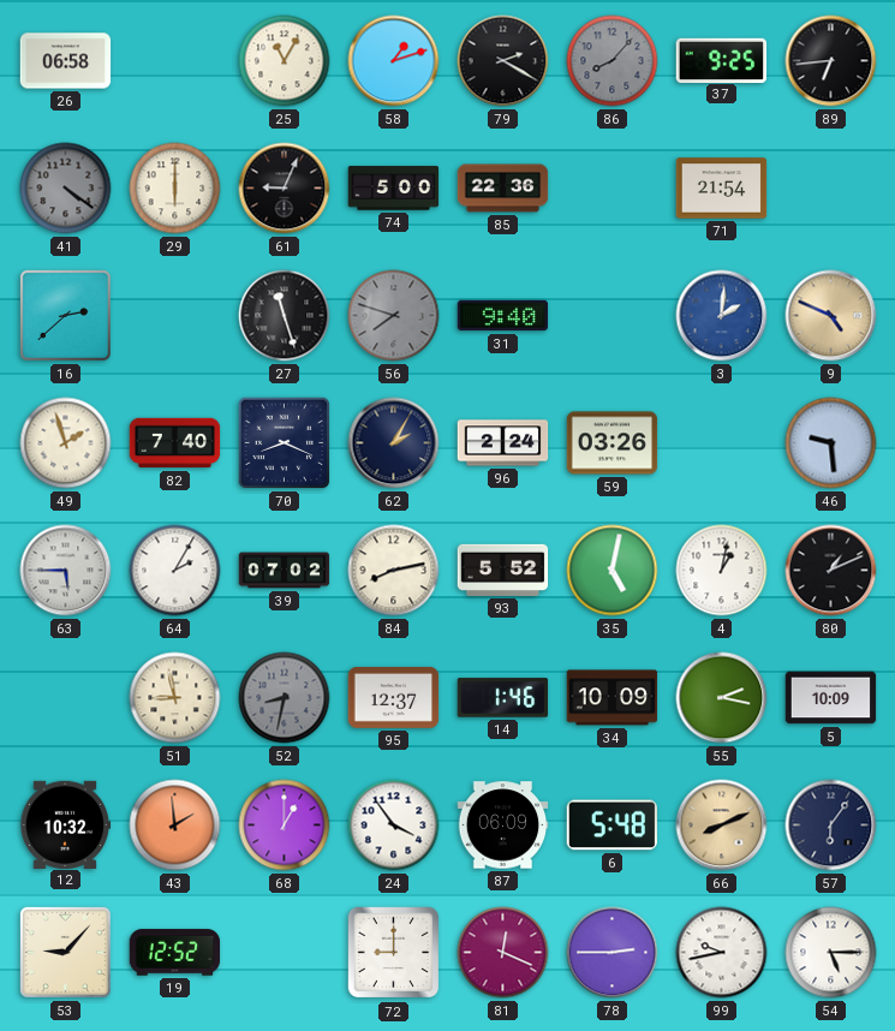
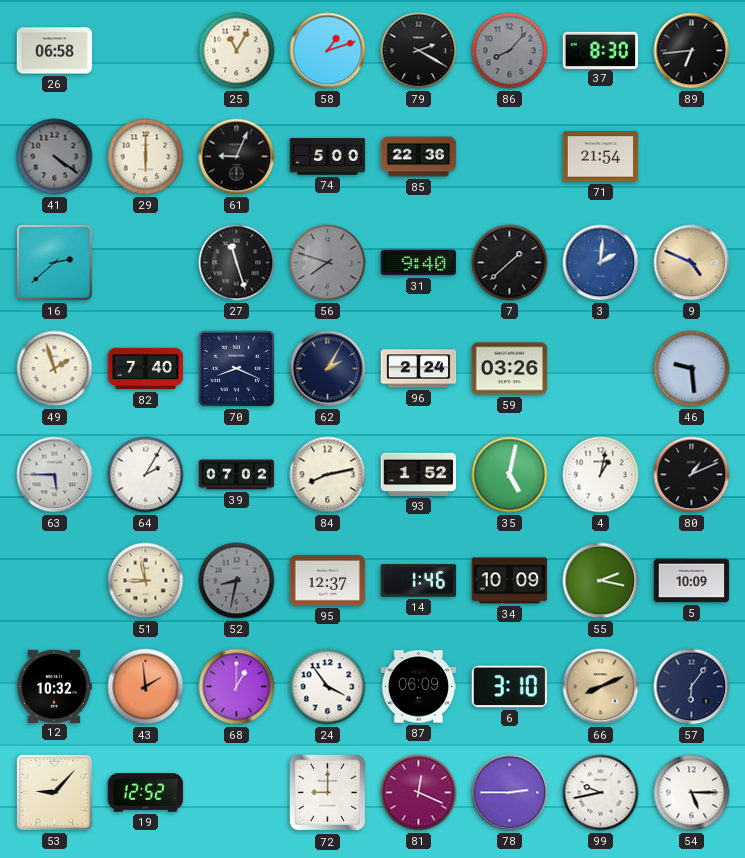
37: 9:25 -> 8:30 (601, 50)
7: none -> 1:38 (510, 263)
93: 5:52 -> 1:52 (419, 474)
6: 5:48 -> 3:10 (510, 687)
